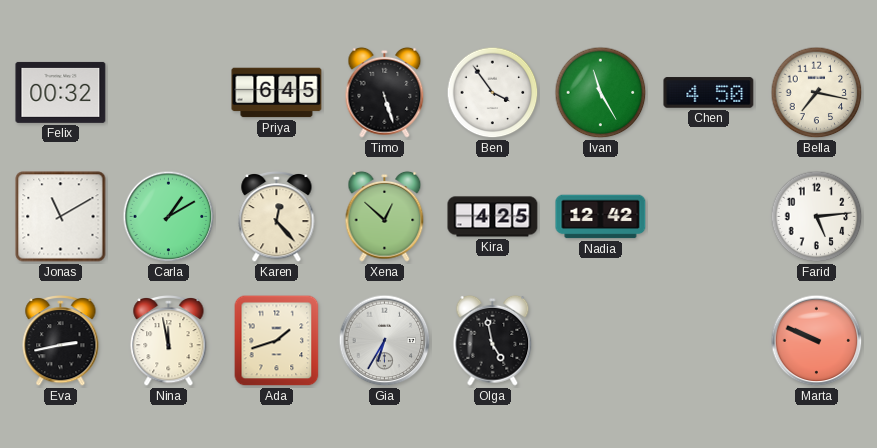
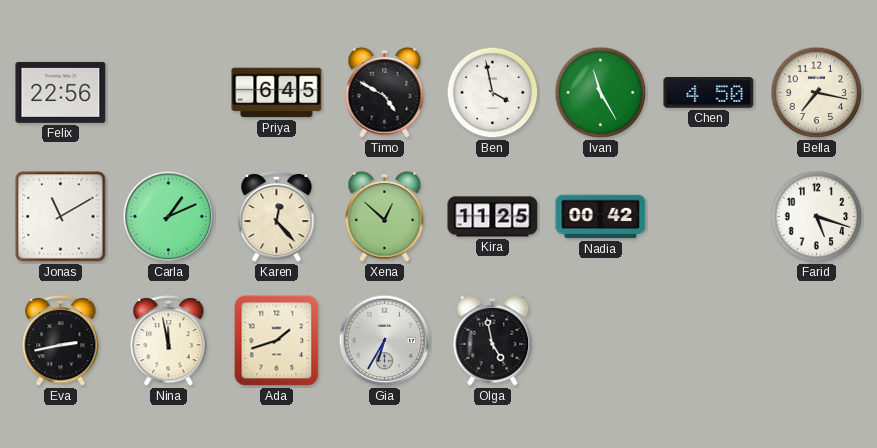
Felix: 00:32 -> 22:56 (61, 92)
Timo: 5:27 -> 4:50 (385, 92)
Ben: 3:54 -> 3:58 (493, 93)
Carla: 1:10 -> 1:11 (169, 217)
Kira: 4:25 -> 11:25 (493, 217)
Nadia: 12:42 -> 00:42 (601, 217)
Farid: 5:14 -> 5:18 (817, 217)
Marta: 9:49 -> none (817, 341)
